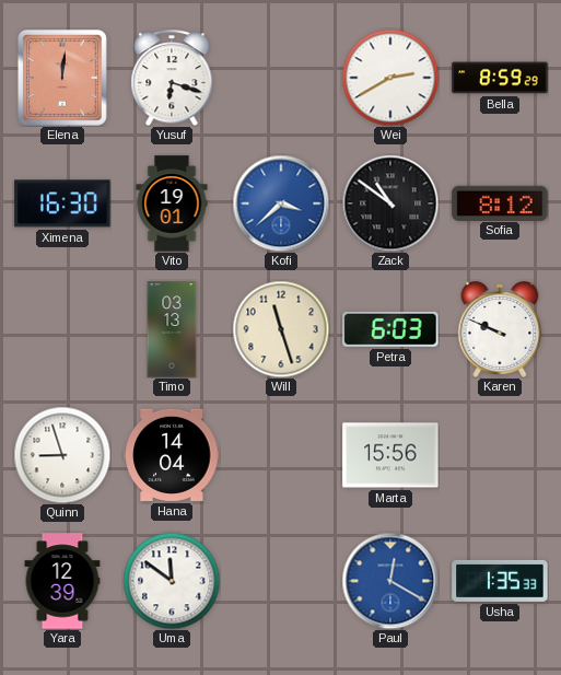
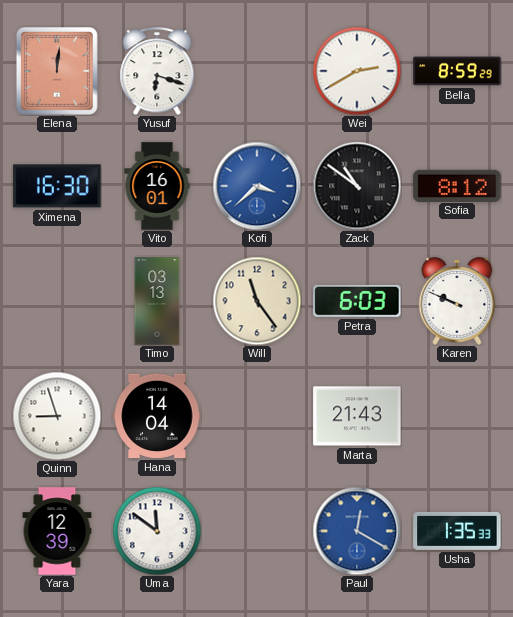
Vito: 19:01 -> 16:01 (157, 186)
Will: 11:27 -> 11:24 (257, 301)
Marta: 15:56 -> 21:43 (357, 416)
